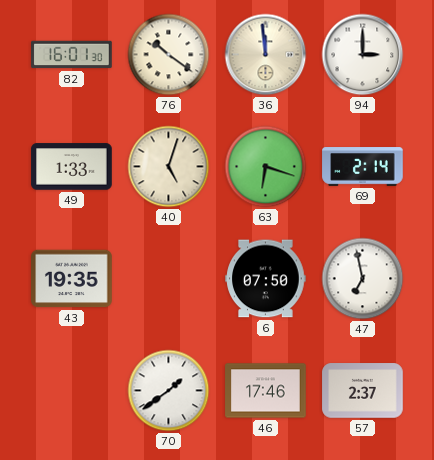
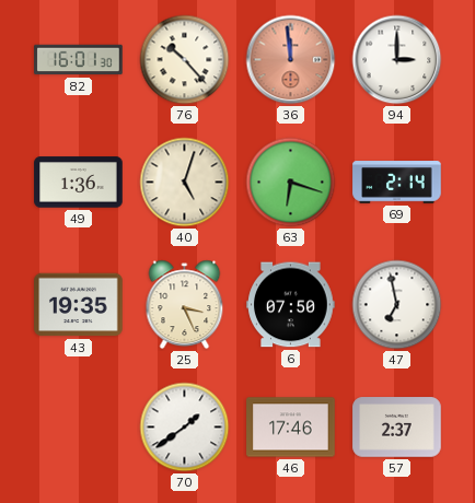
76: 10:21 -> 10:23 (185, 60)
36 dial: cream -> salmon (291, 60)
49: 1:33 -> 1:36 (79, 183)
25: none -> 3:26 (185, 305)
